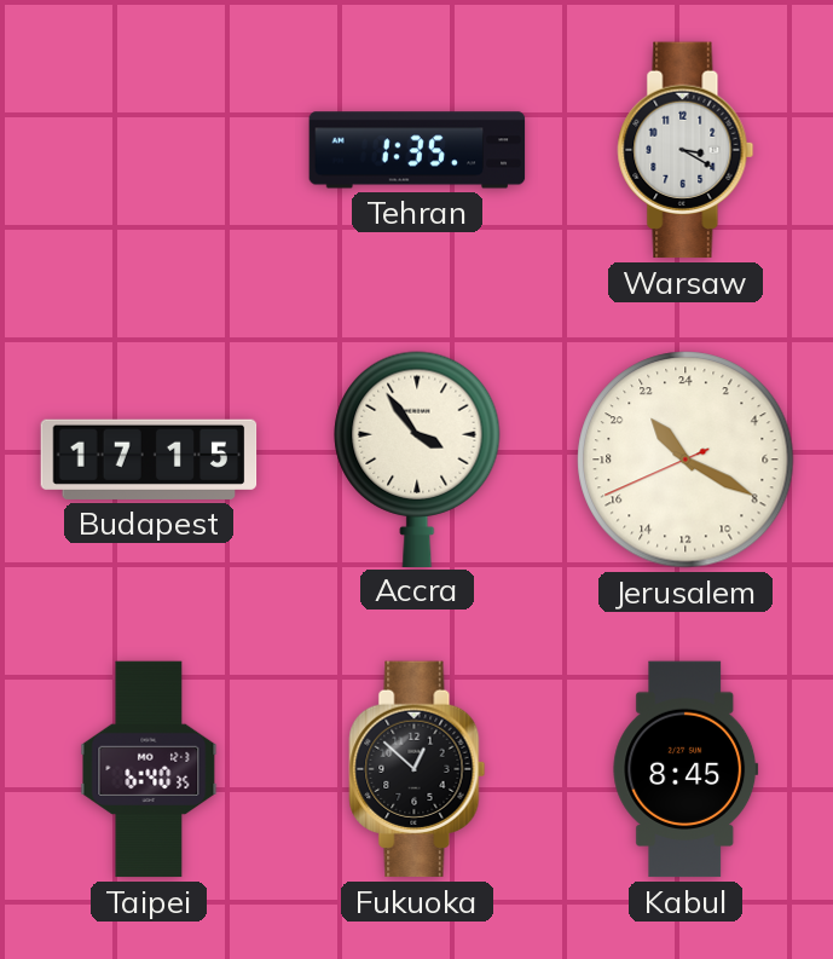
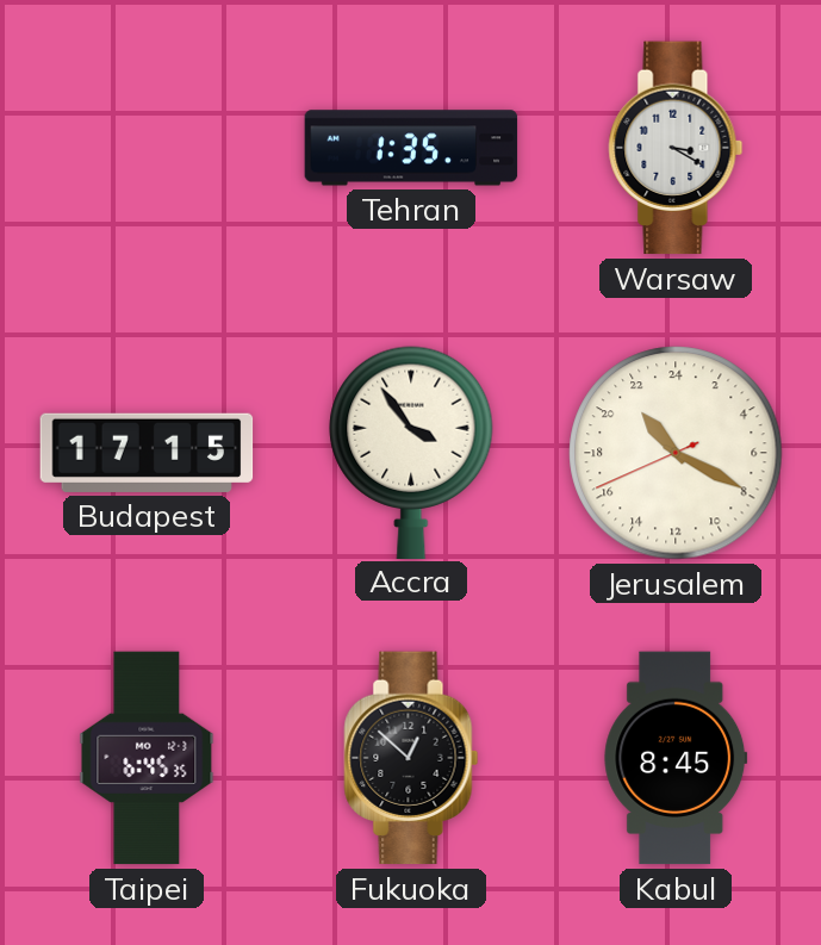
Taipei: 6:40 -> 6:45 (147, 758)
